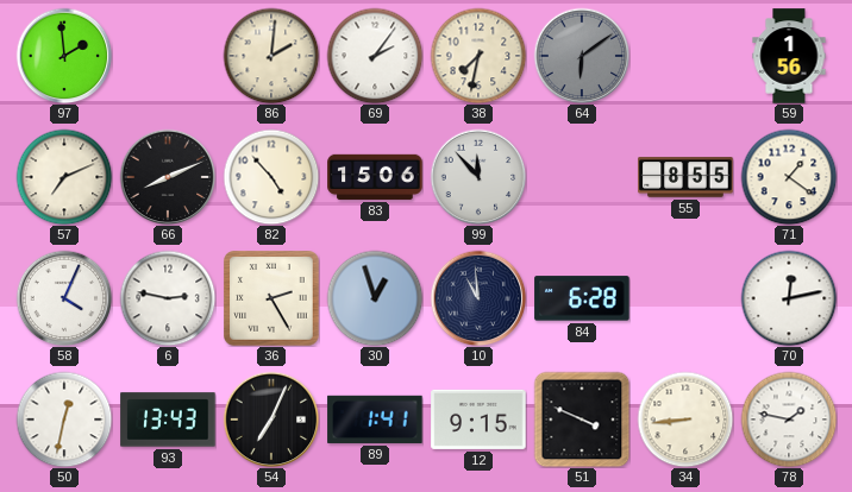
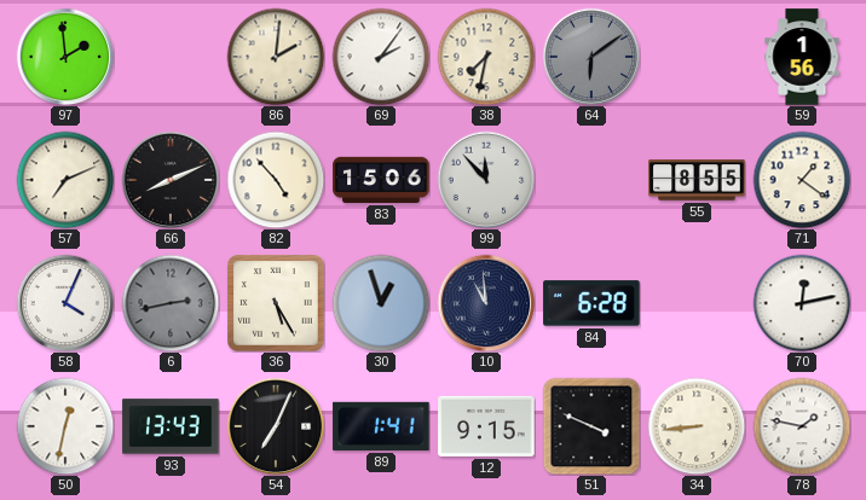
6: 2:47 -> 2:43 (171, 303)
6 dial: white -> grey (171, 303)
36: 2:25 -> 5:25 (276, 303)
